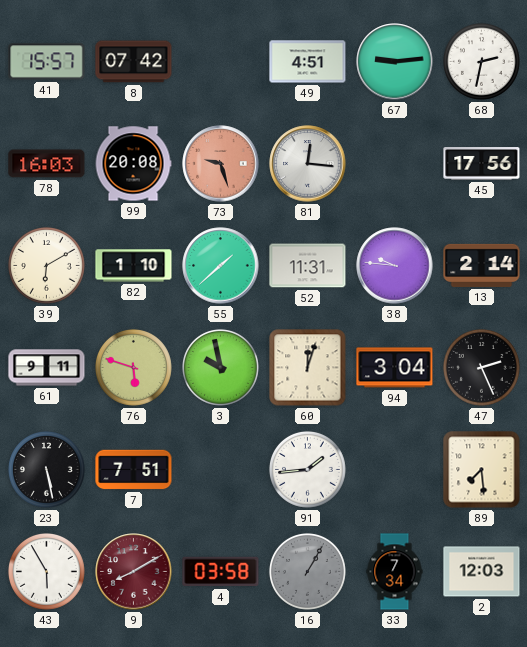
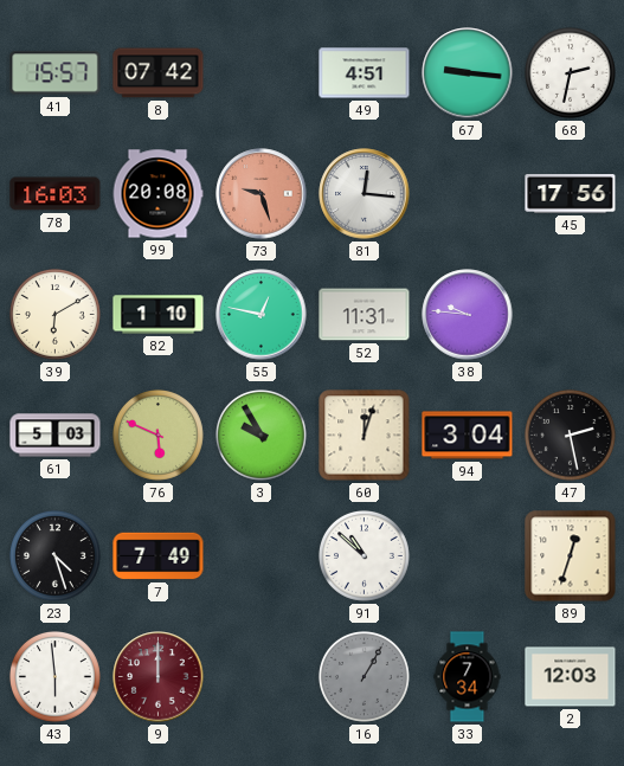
67: 9:14 -> 9:16 (468, 73)
55: 1:38 -> 12:47 (262, 315)
13: 2:14 -> none (482, 265)
61: 9:11 -> 5:03 (56, 436)
76: 5:48 -> 5:49 (157, 436)
3: 9:58 -> 9:55 (260, 436)
47: 2:26 -> 2:28 (570, 436)
23: 5:28 -> 4:27 (54, 556)
7: 7:51 -> 7:49 (159, 556)
91: 1:44 -> 10:52 (364, 556)
89: 7:29 -> 12:33 (571, 556)
43: 5:55 -> 5:59 (54, 677)
9: 8:10 -> 12:00 (159, 677)
4: 03:58 -> none (221, 572)
